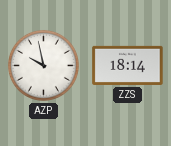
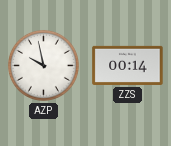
ZZS: 18:14 -> 00:14 (128, 65)
